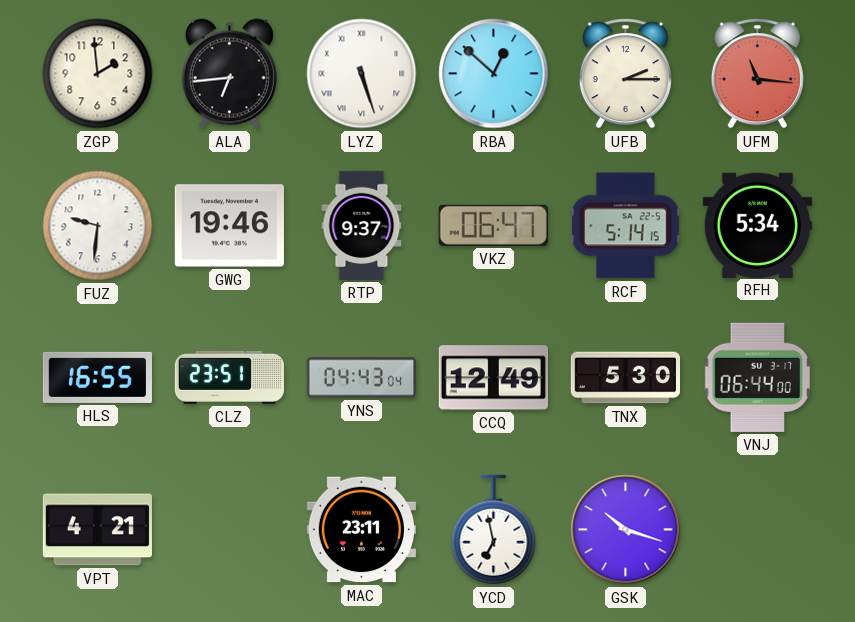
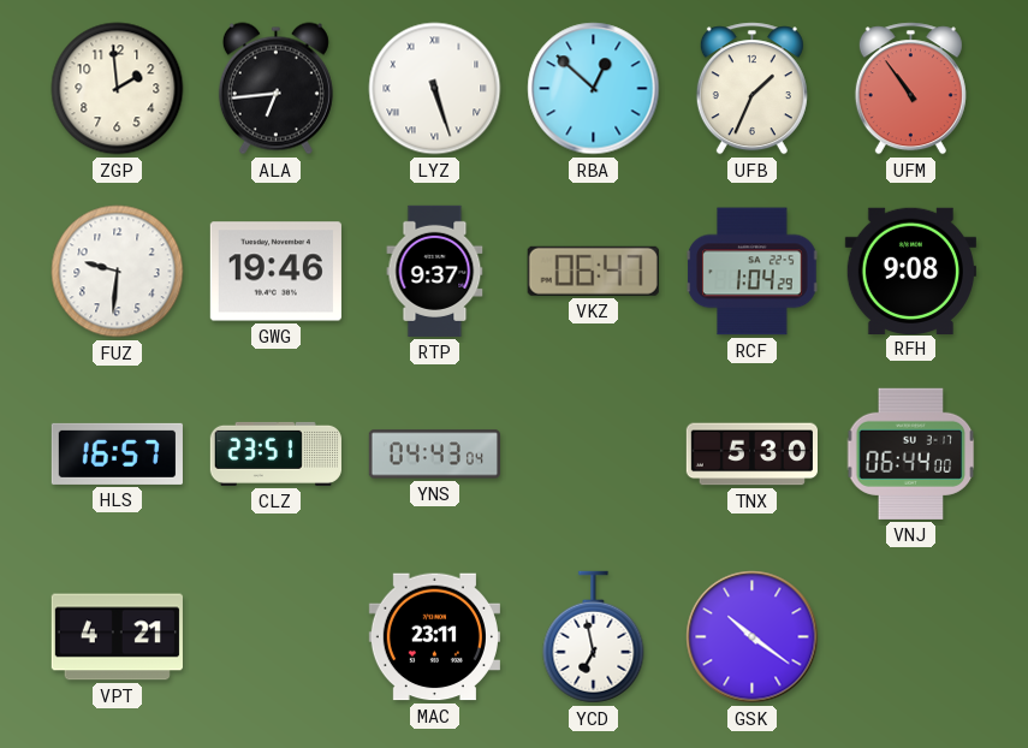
UFB: 2:15 -> 1:34 (751, 89)
UFM: 11:16 -> 10:54 (910, 89)
RCF: 5:14 -> 1:04 (753, 272)
RFH: 5:34 -> 9:08 (910, 271)
HLS: 16:55 -> 16:57 (117, 453)
CCQ: 12:49 -> none (493, 378)
GSK: 10:18 -> 10:21 (753, 637)
